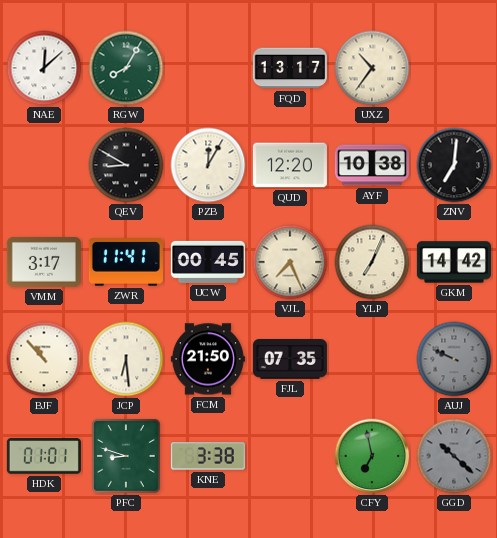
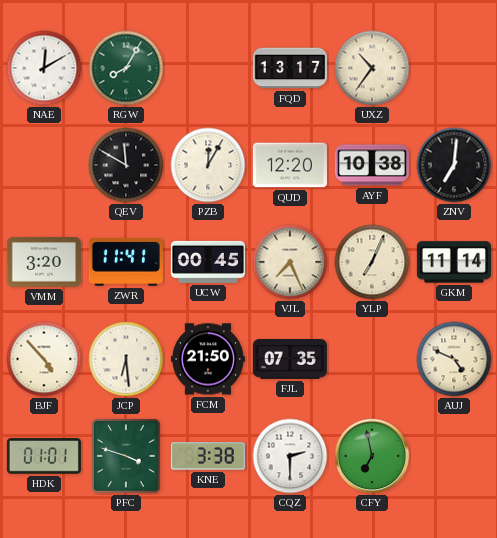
NAE: 12:08 -> 12:10 (44, 68)
QEV: 8:50 -> 11:50 (126, 165)
VMM: 3:17 -> 3:20 (44, 262)
GKM: 14:42 -> 11:14 (454, 262)
BJF: 10:53 -> 4:53 (44, 359)
AUJ: 9:49 -> 4:49 (454, 359)
AUJ dial: grey -> cream (454, 359)
PFC: 8:48 -> 3:48 (126, 456)
CQZ: none -> 2:30 (290, 456)
GGD: 10:22 -> none (454, 456)
